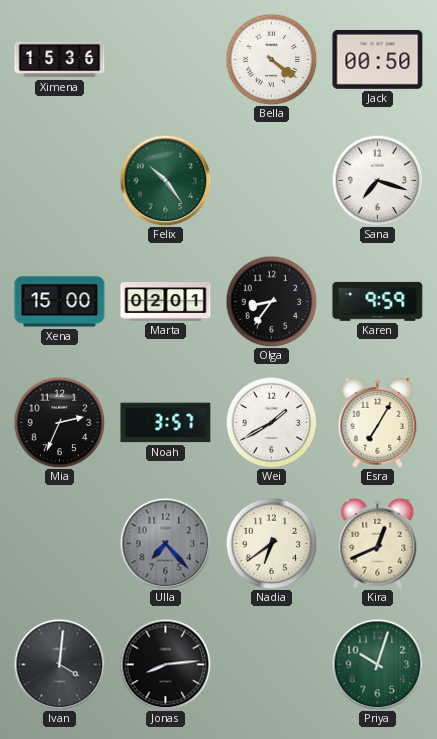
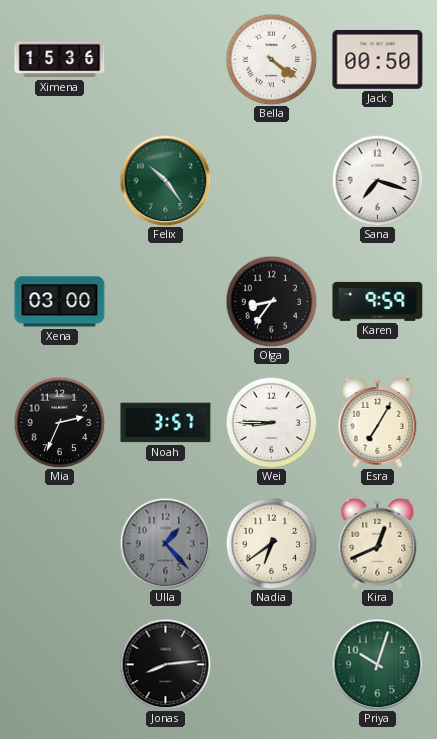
Xena: 15:00 -> 03:00 (60, 302)
Marta: 02:01 -> none (166, 302)
Wei: 1:40 -> 8:45 (271, 422)
Ulla: 7:23 -> 1:23 (165, 543)
Ivan: 4:01 -> none (59, 664)
